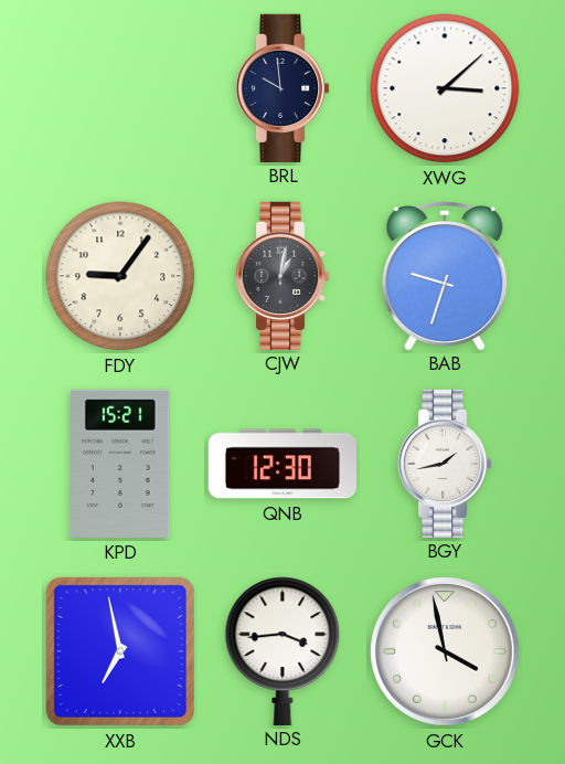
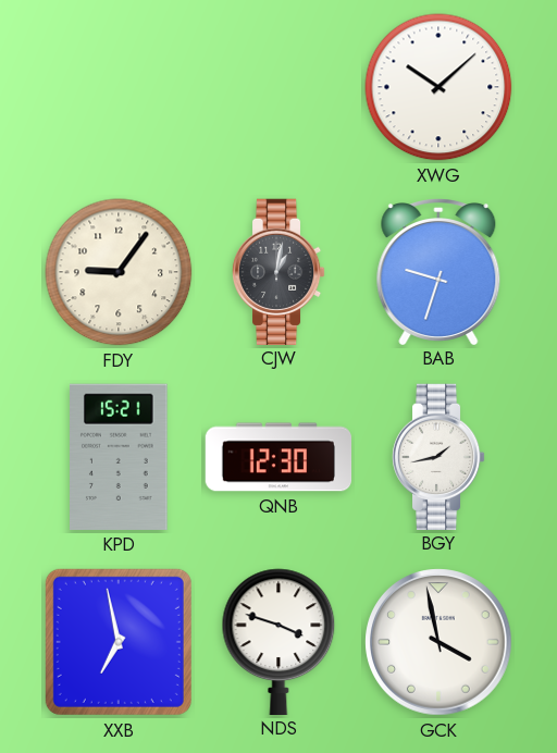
BRL: 9:59 -> none (282, 87)
XWG: 3:08 -> 10:08 (438, 87)
NDS: 3:44 -> 3:48 (278, 641)
